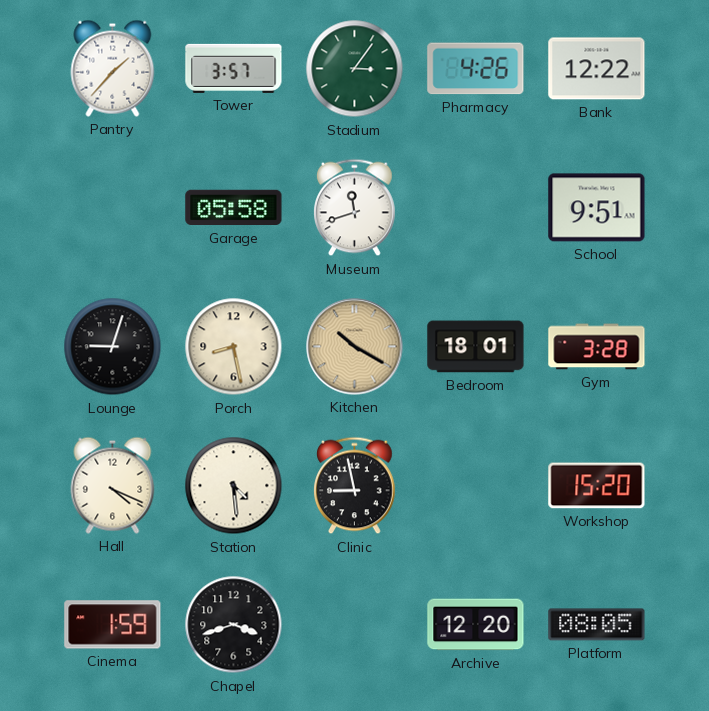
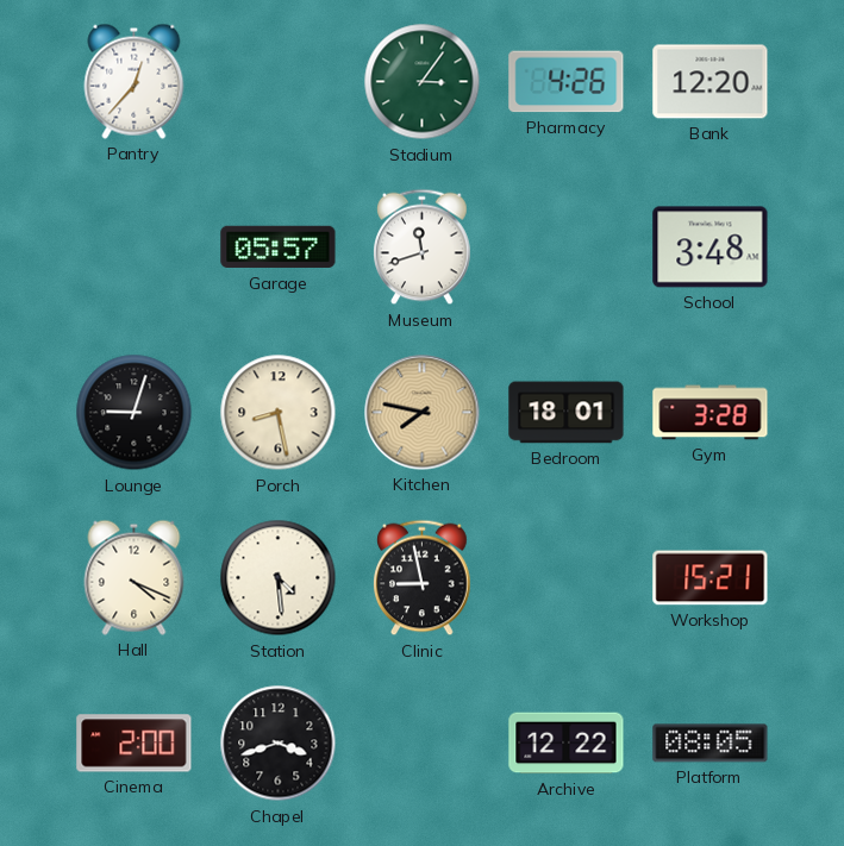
Pantry: 1:37 -> 12:37 (135, 81)
Tower: 3:57 -> none (234, 68)
Bank: 12:22 -> 12:20 (711, 82)
Garage: 05:58 -> 05:57 (279, 247)
School: 9:51 -> 3:48 (711, 247)
Kitchen: 10:20 -> 7:47 (423, 413)
Workshop: 15:20 -> 15:21 (711, 578)
Cinema: 1:59 -> 2:00 (135, 744)
Archive: 12:20 -> 12:22 (567, 744)
